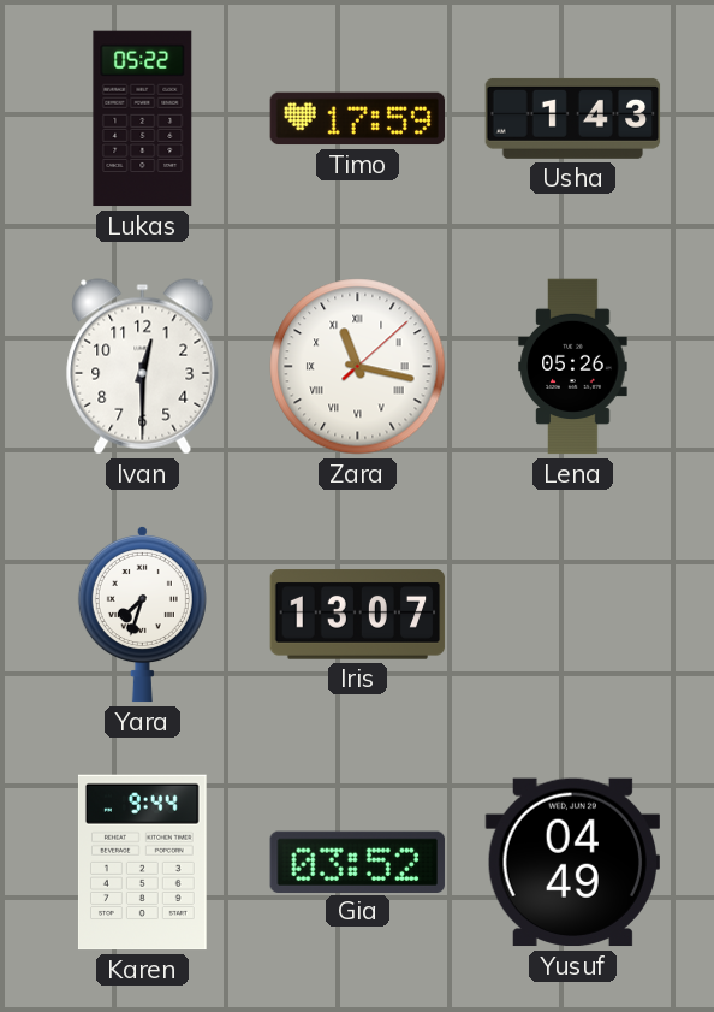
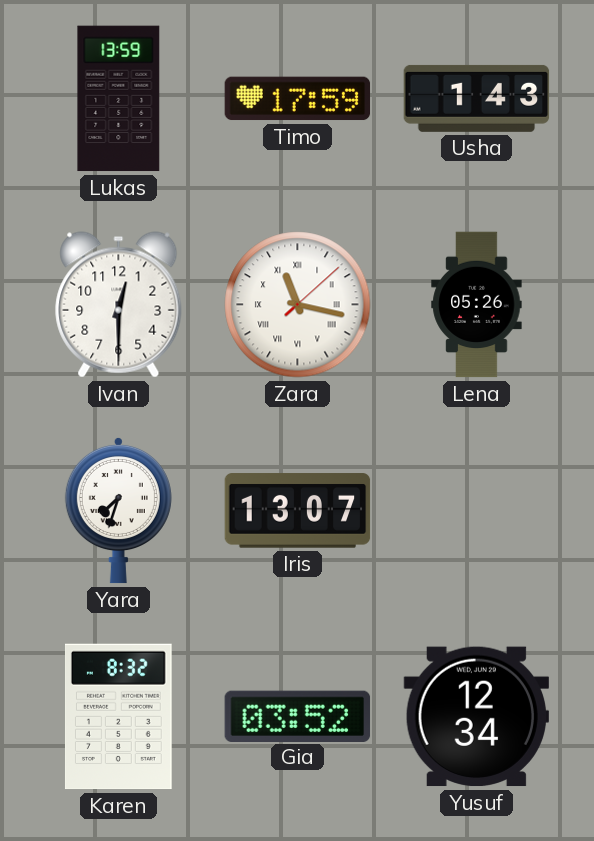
Lukas: 05:22 -> 13:59 (119, 99)
Karen: 9:44 -> 8:32 (118, 717)
Yusuf: 04:49 -> 12:34 (476, 717)
